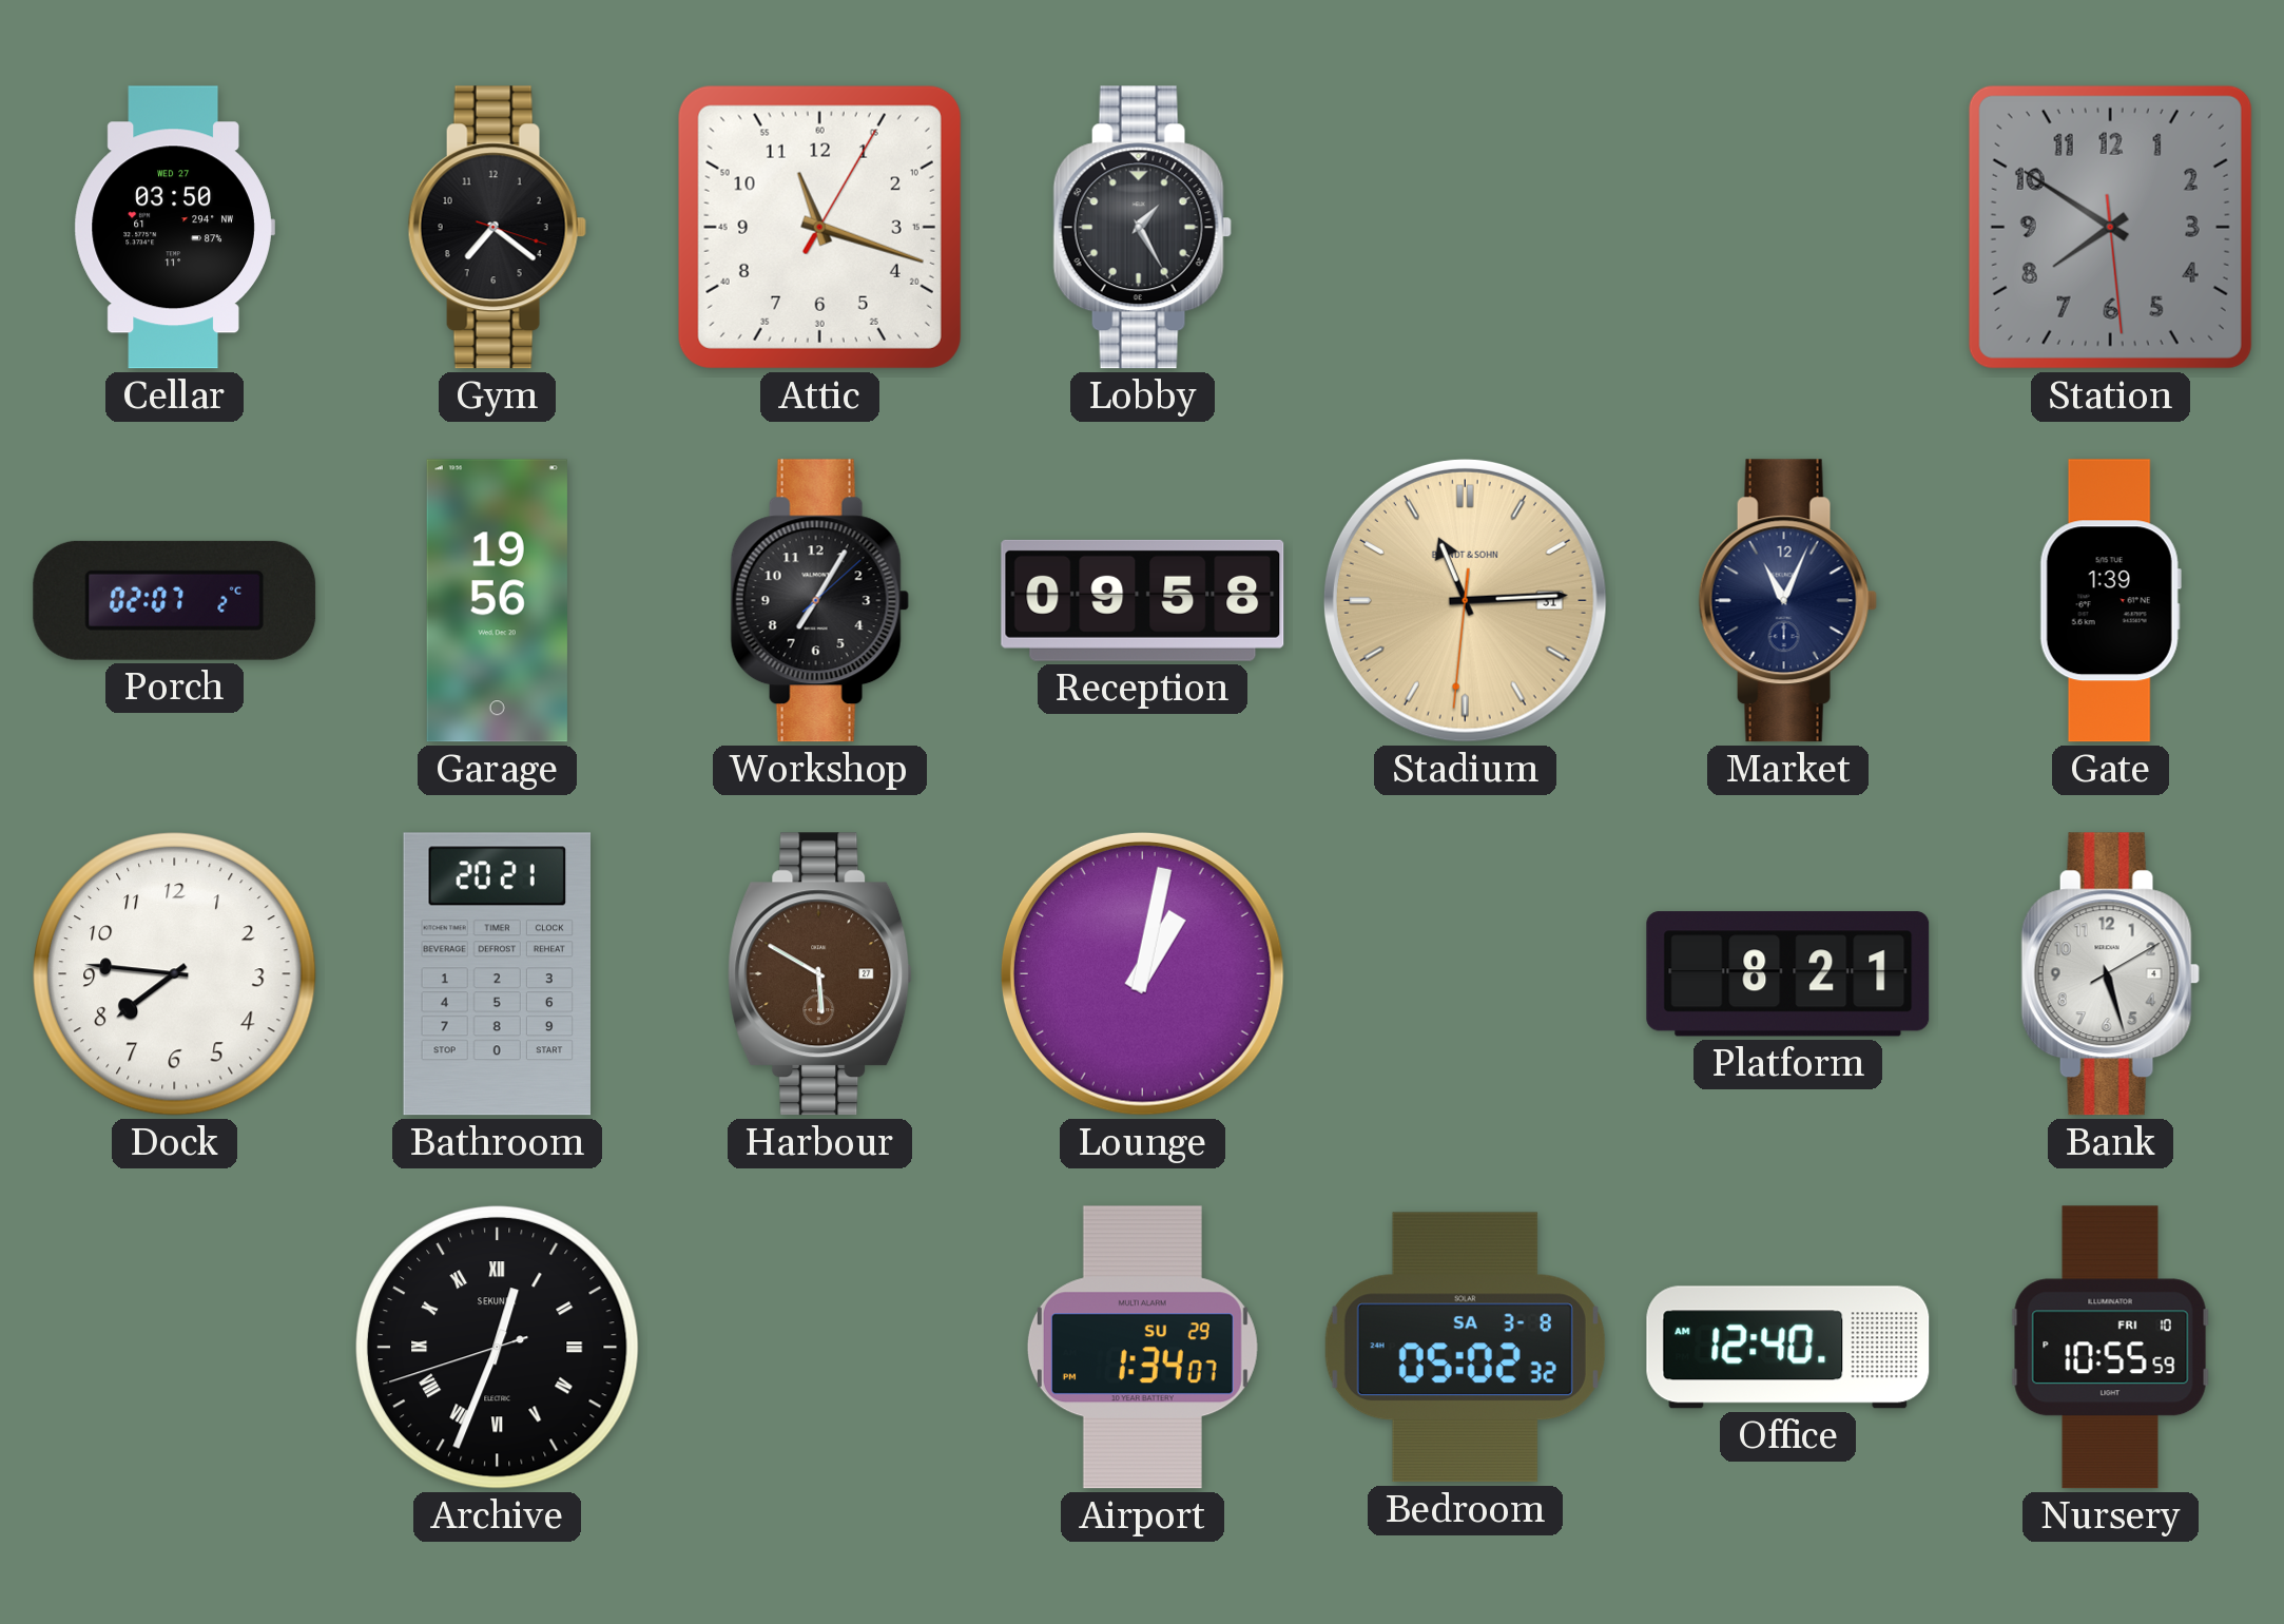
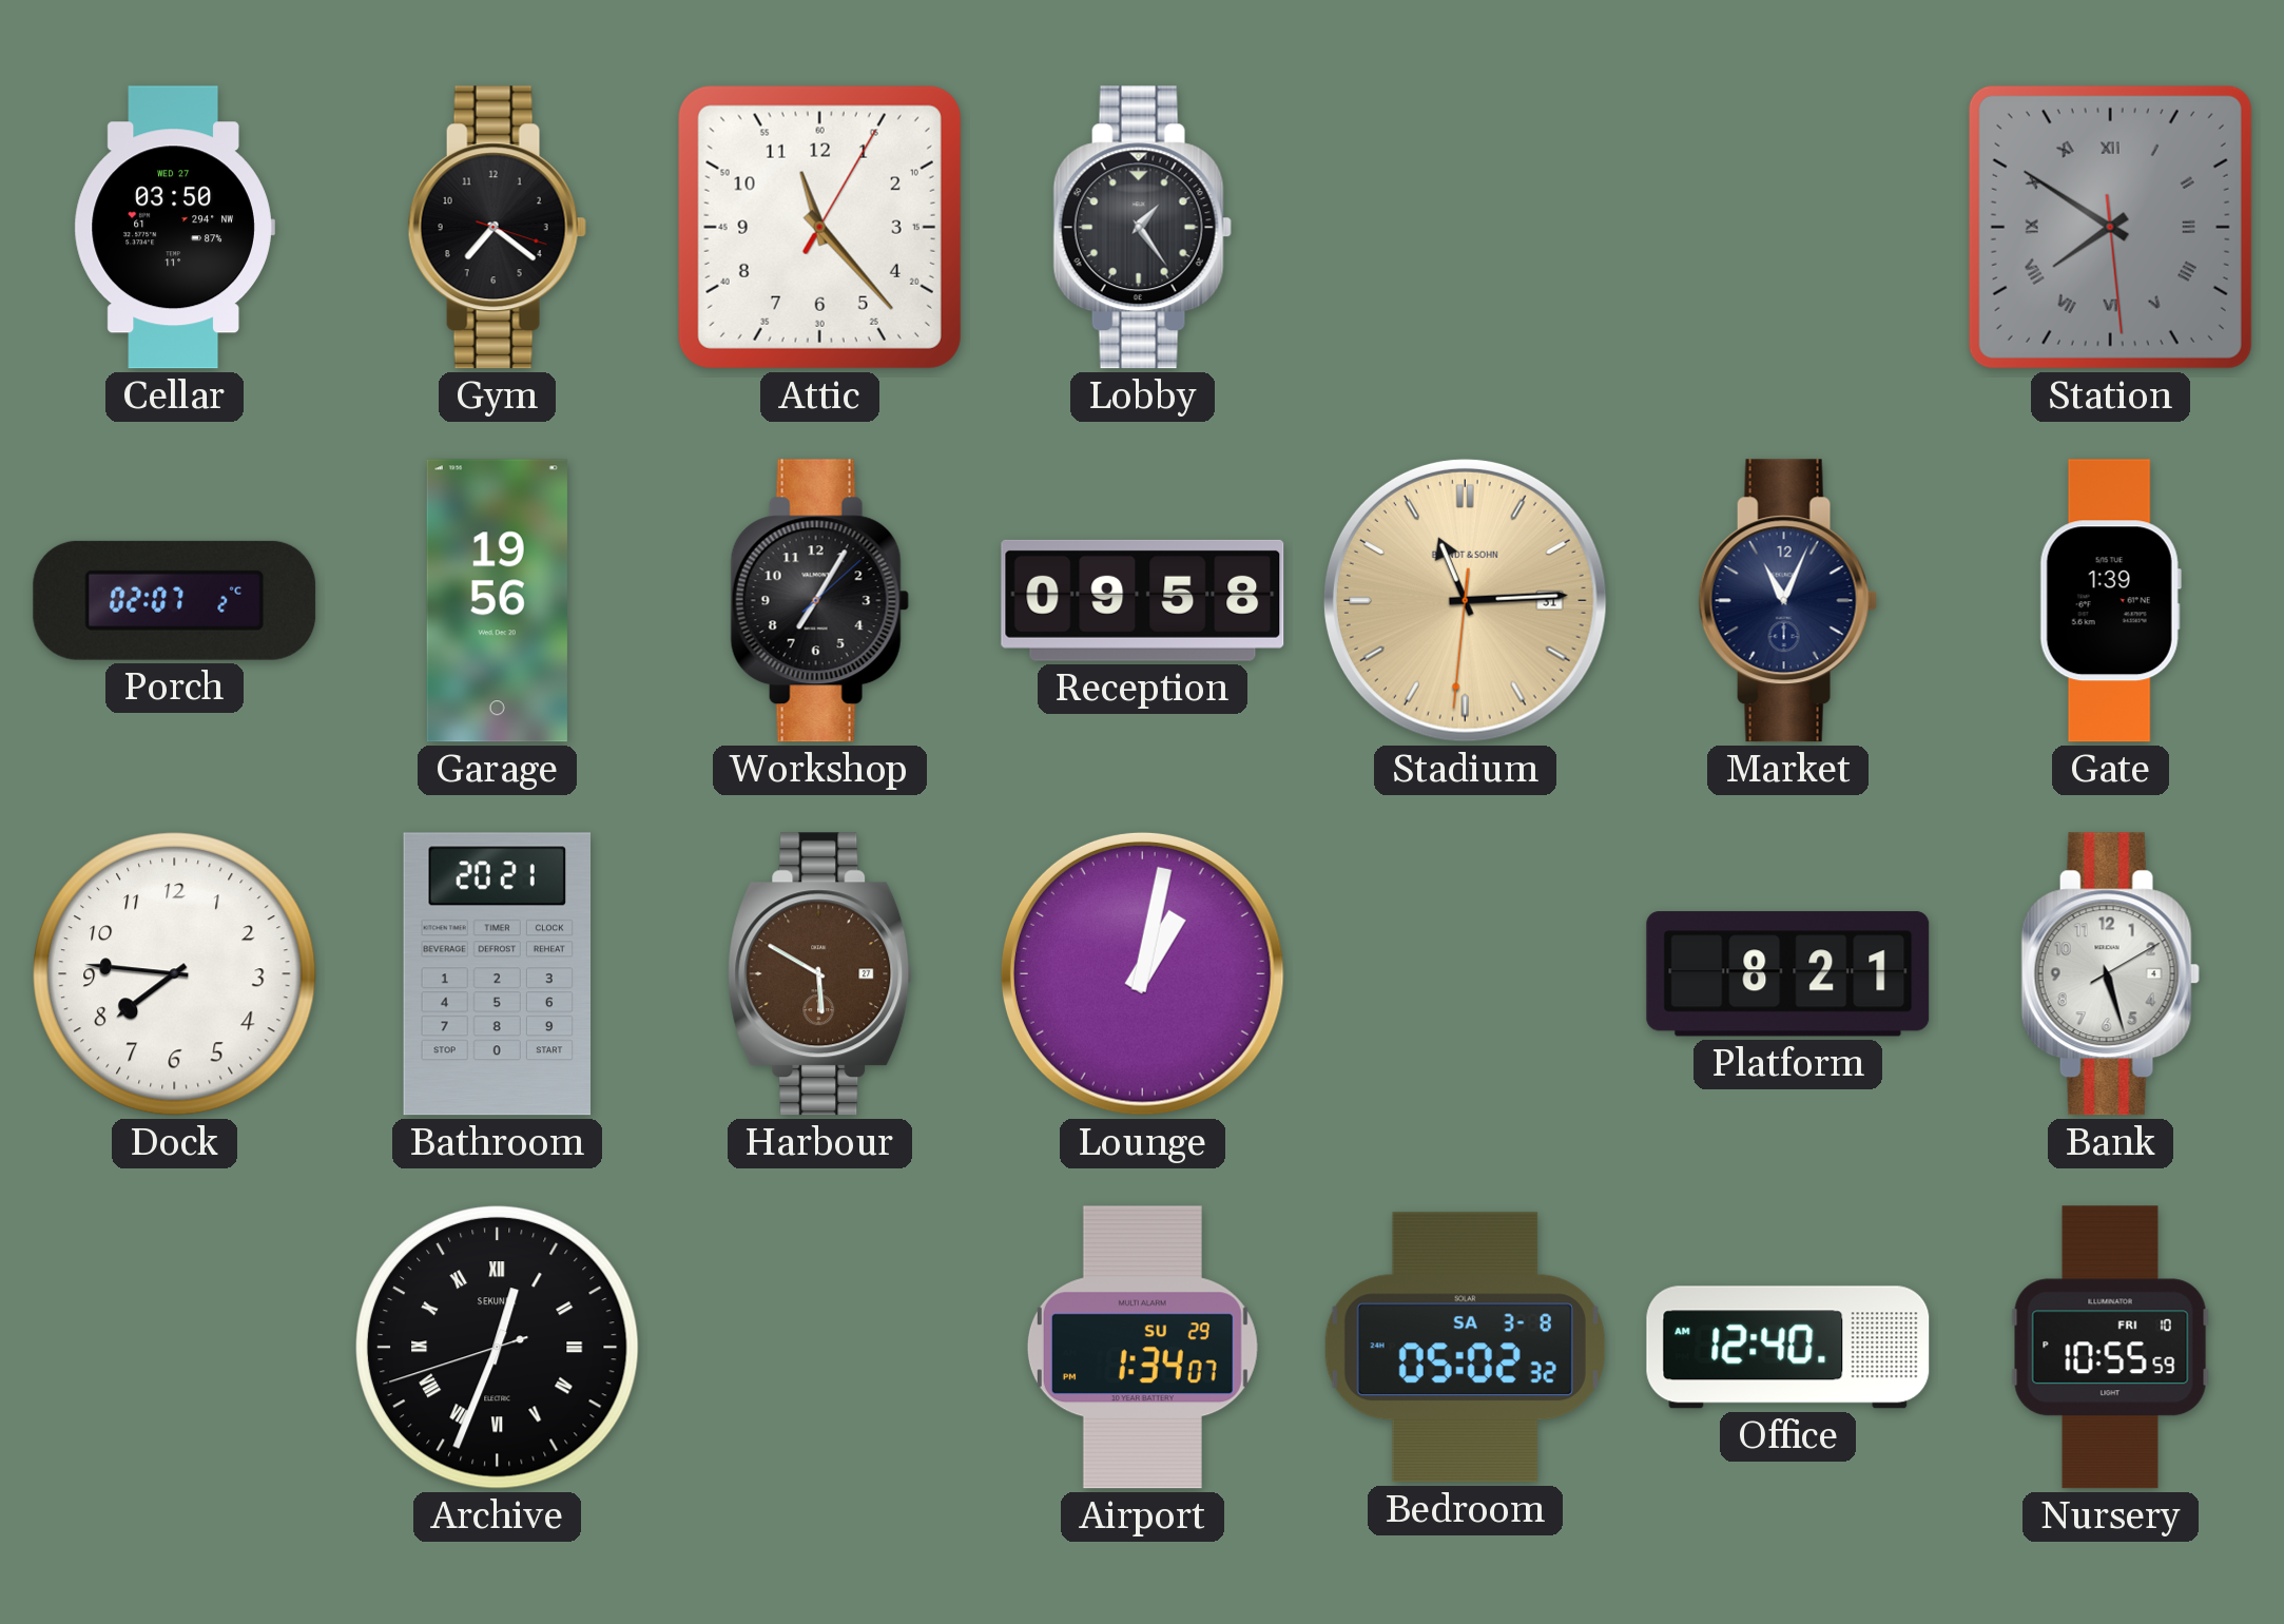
Attic: 11:18 -> 11:23 (819, 227)
Lobby: 1:25 -> 1:24 (1142, 228)
Station numerals: Arabic -> Roman (2110, 227)
